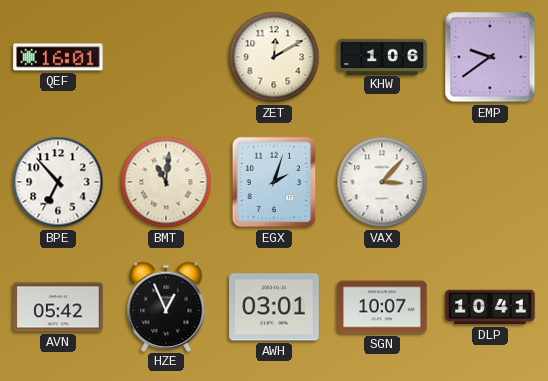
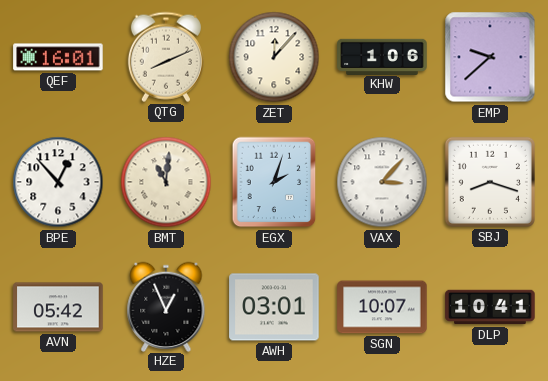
QTG: none -> 8:11 (166, 57)
ZET: 12:10 -> 12:07 (274, 57)
EMP: 9:39 -> 9:38 (490, 57)
BPE: 6:53 -> 12:53 (58, 182)
SBJ: none -> 8:18 (490, 182)
